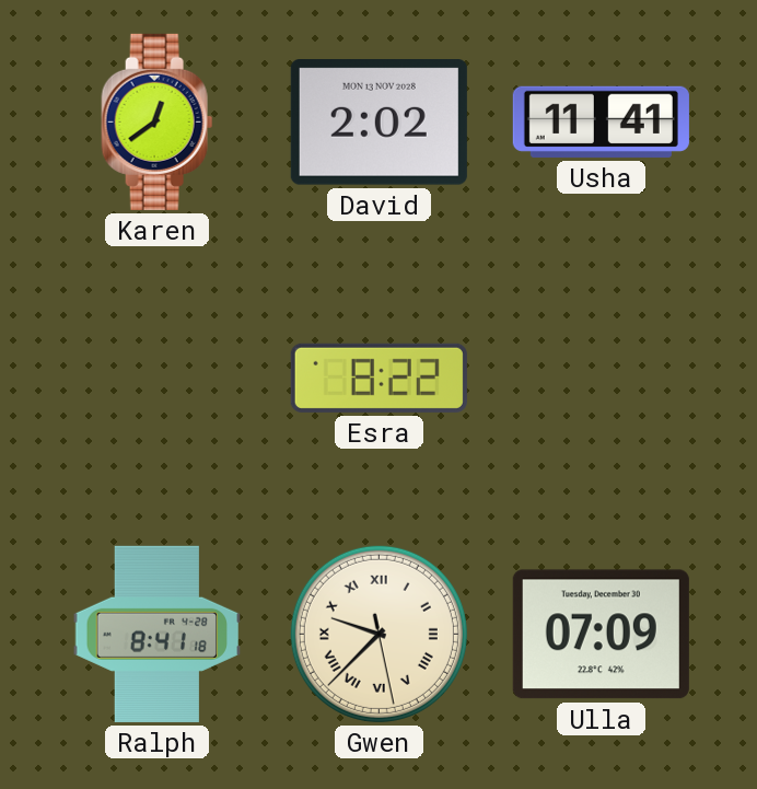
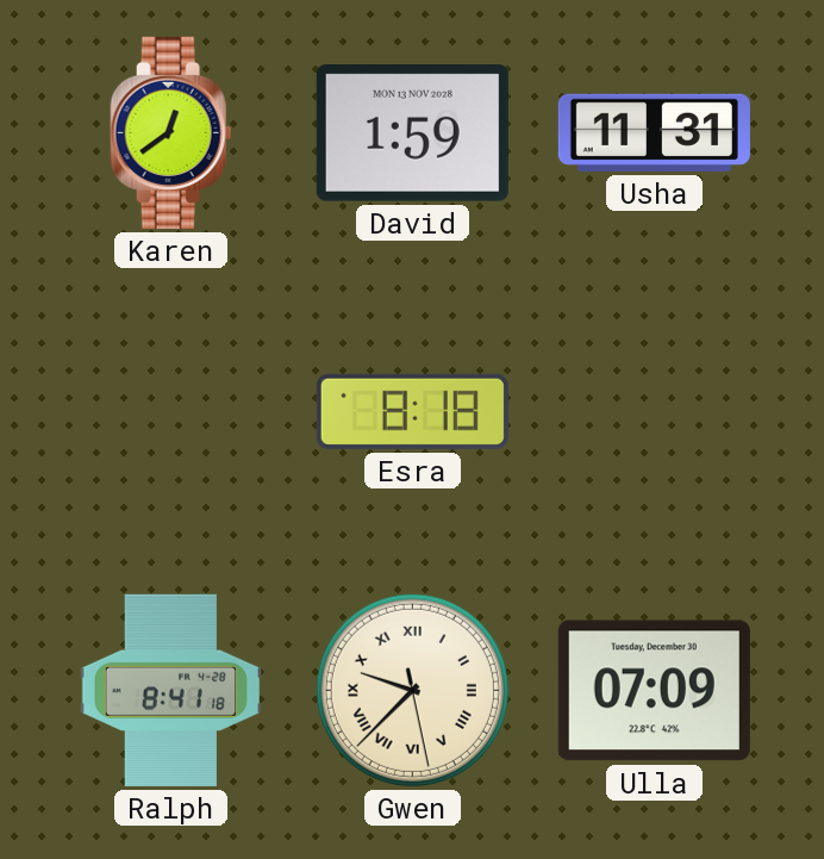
David: 2:02 -> 1:59 (412, 133)
Usha: 11:41 -> 11:31 (654, 132)
Esra: 8:22 -> 8:18 (412, 411)
